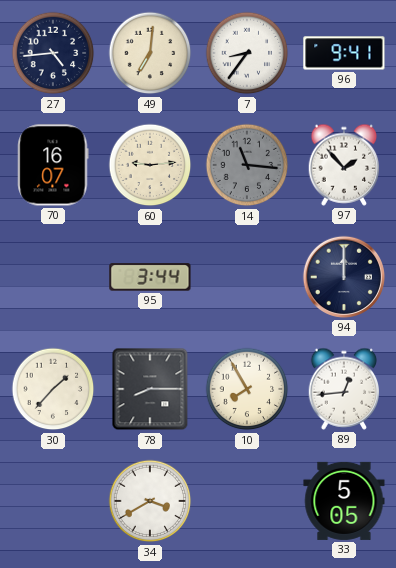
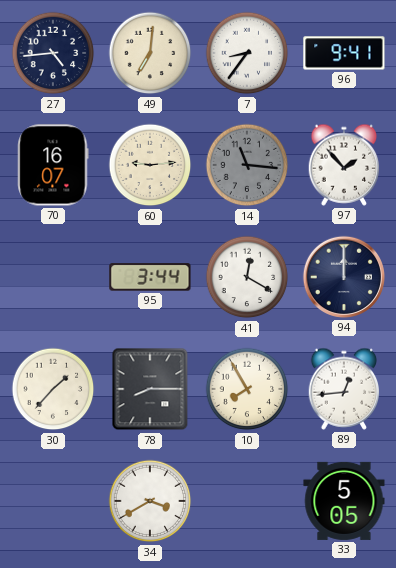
41: none -> 12:20 (247, 277)
